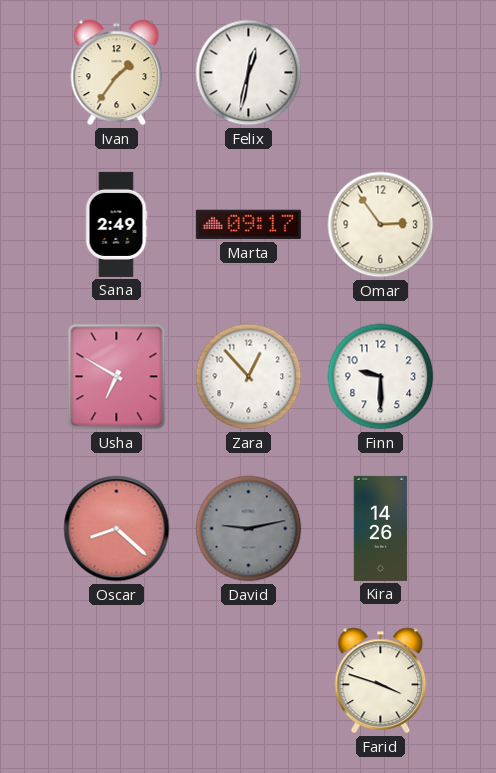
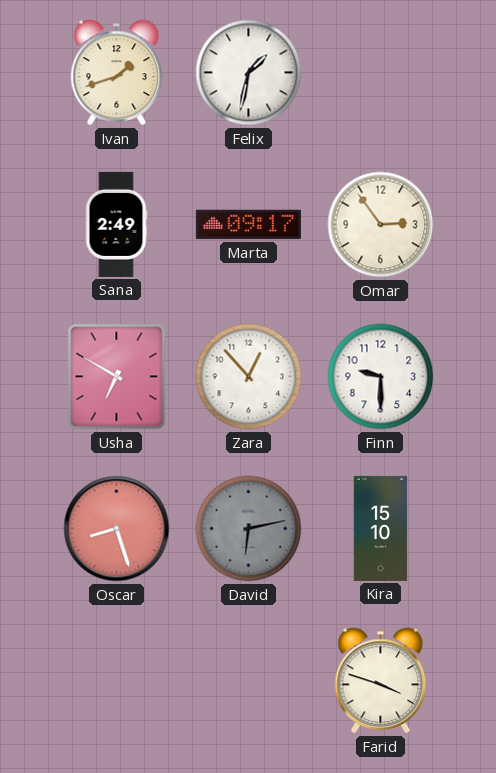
Ivan: 1:36 -> 1:42 (117, 73)
Felix: 12:32 -> 1:32 (249, 73)
Oscar: 8:22 -> 8:27 (117, 529)
David: 9:13 -> 6:13 (249, 529)
Kira: 14:26 -> 15:10 (381, 528)
